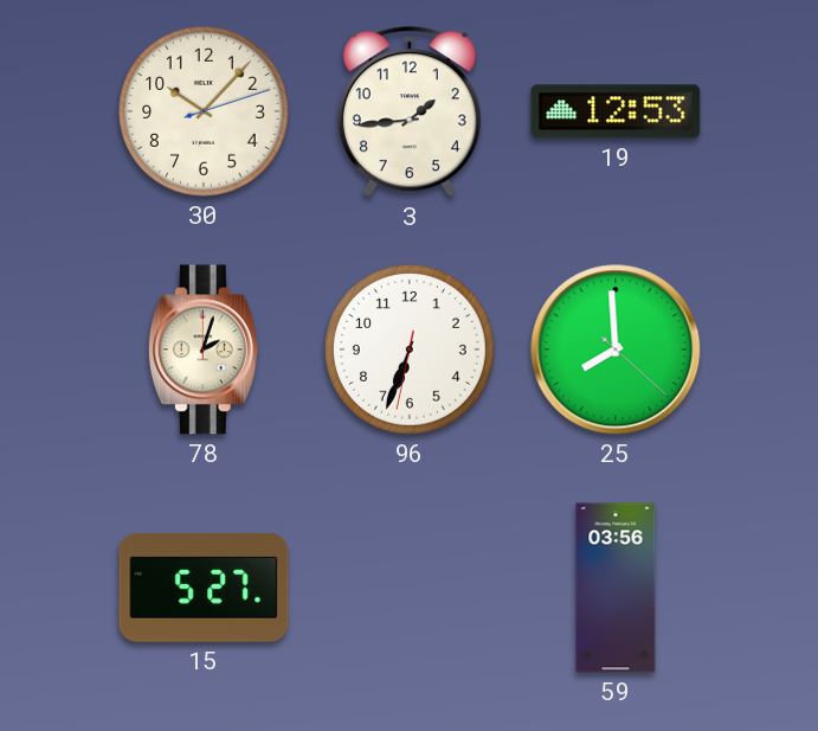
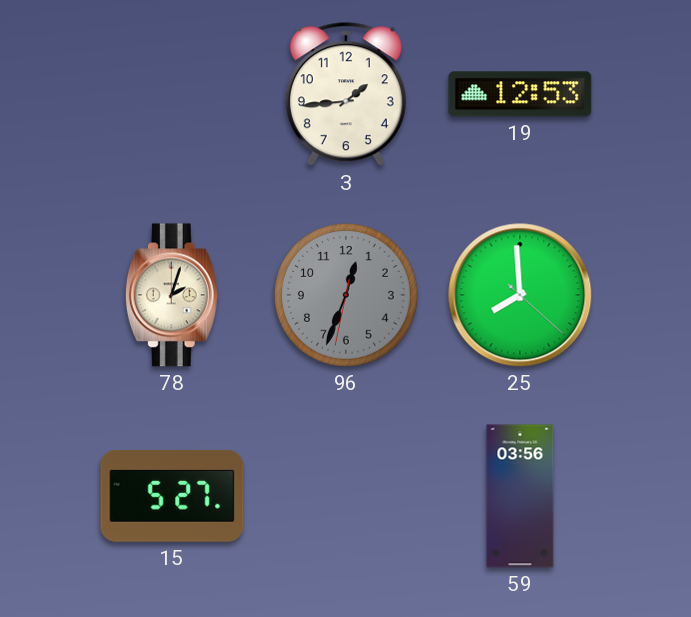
30: 10:07 -> none (205, 113)
96: 6:33 -> 12:33 (347, 296)
96 dial: white -> grey (347, 296)
